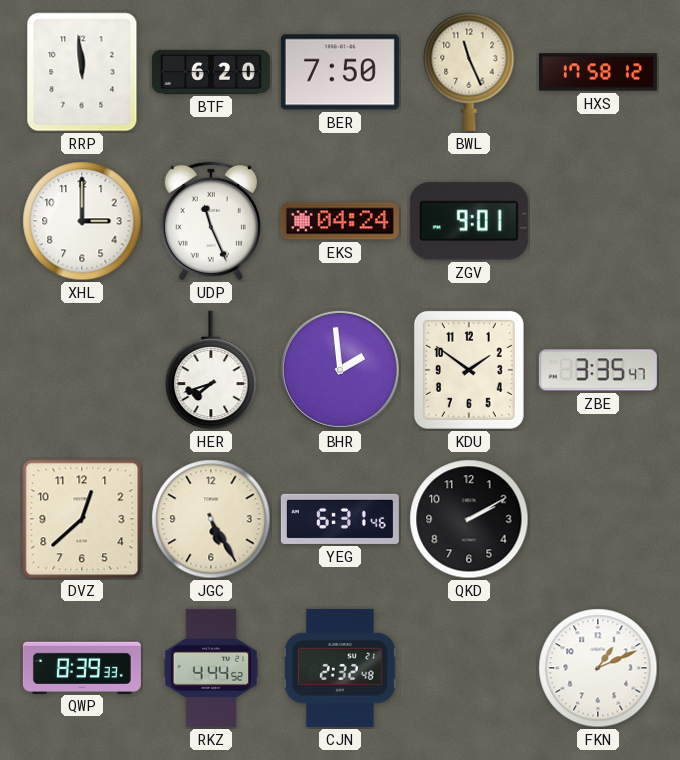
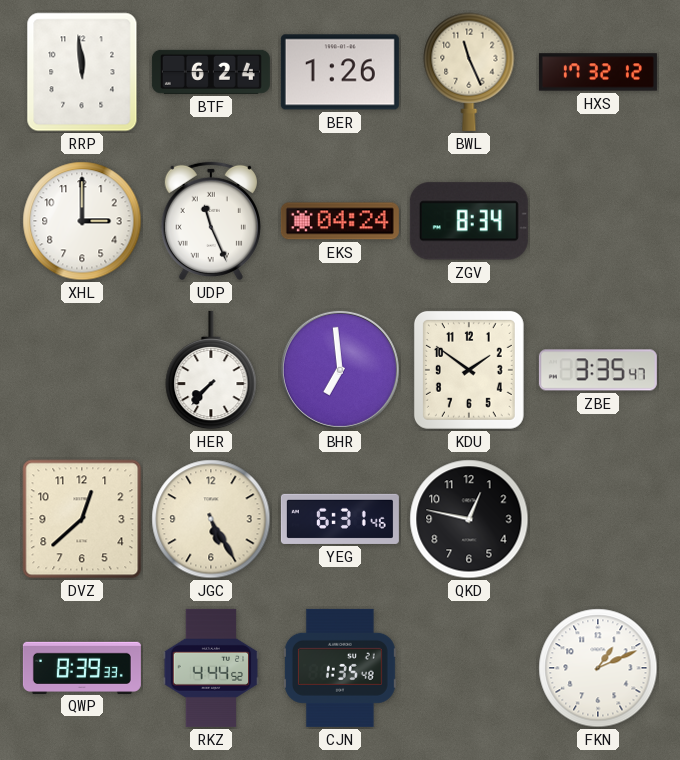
BTF: 6:20 -> 6:24 (211, 72)
BER: 7:50 -> 1:26 (340, 72)
HXS: 17:58 -> 17:32 (598, 72)
ZGV: 9:01 -> 8:34 (469, 221)
HER: 7:42 -> 7:37 (211, 370)
BHR: 1:59 -> 6:59 (340, 370)
QKD: 2:10 -> 12:47 (469, 519)
CJN: 2:32 -> 1:35 (340, 668)
